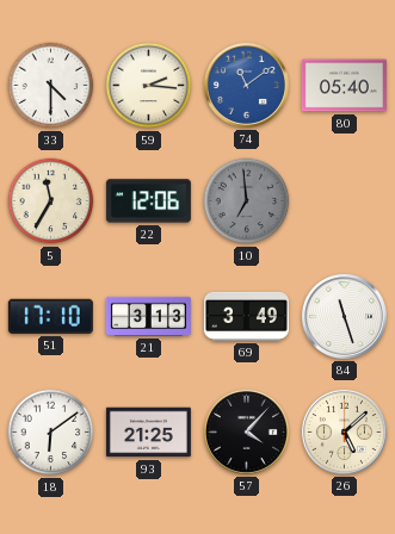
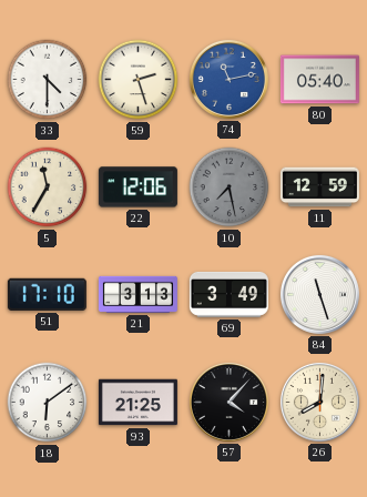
59: 2:16 -> 2:27 (139, 80)
74: 11:09 -> 11:13 (228, 79)
10: 6:59 -> 7:28 (230, 187)
11: none -> 12:59 (319, 187)
26: 5:08 -> 8:01 (319, 402)
